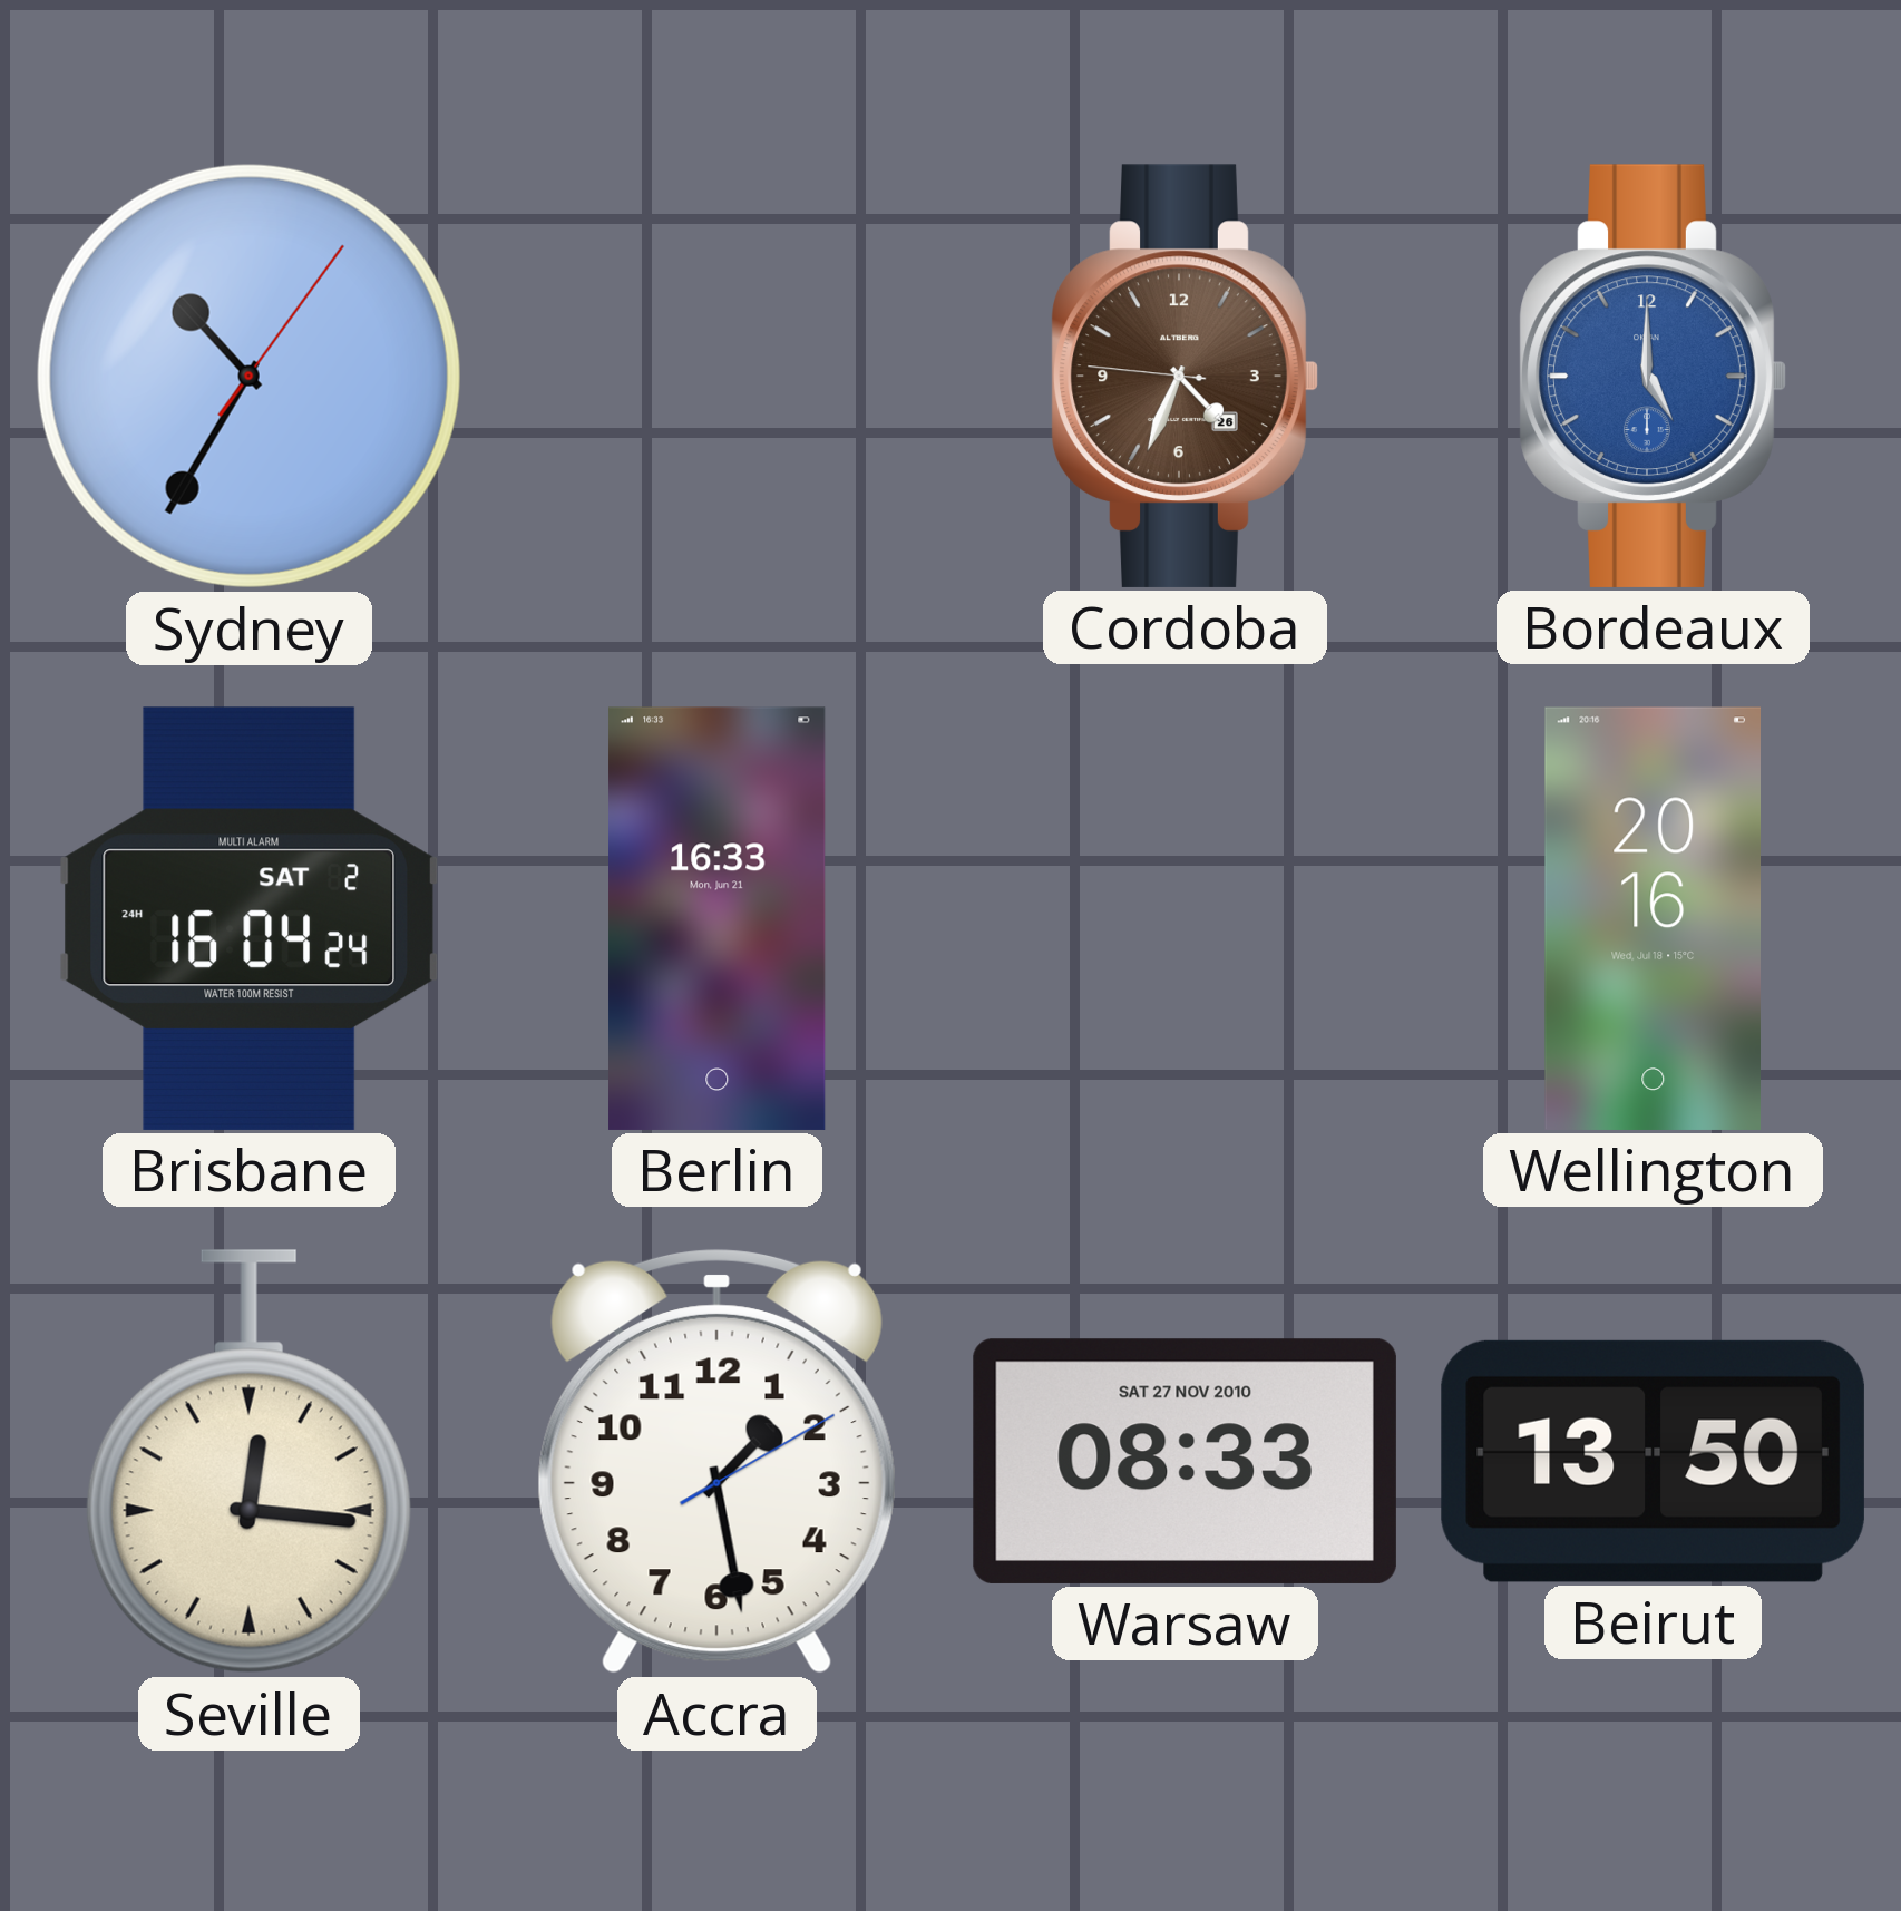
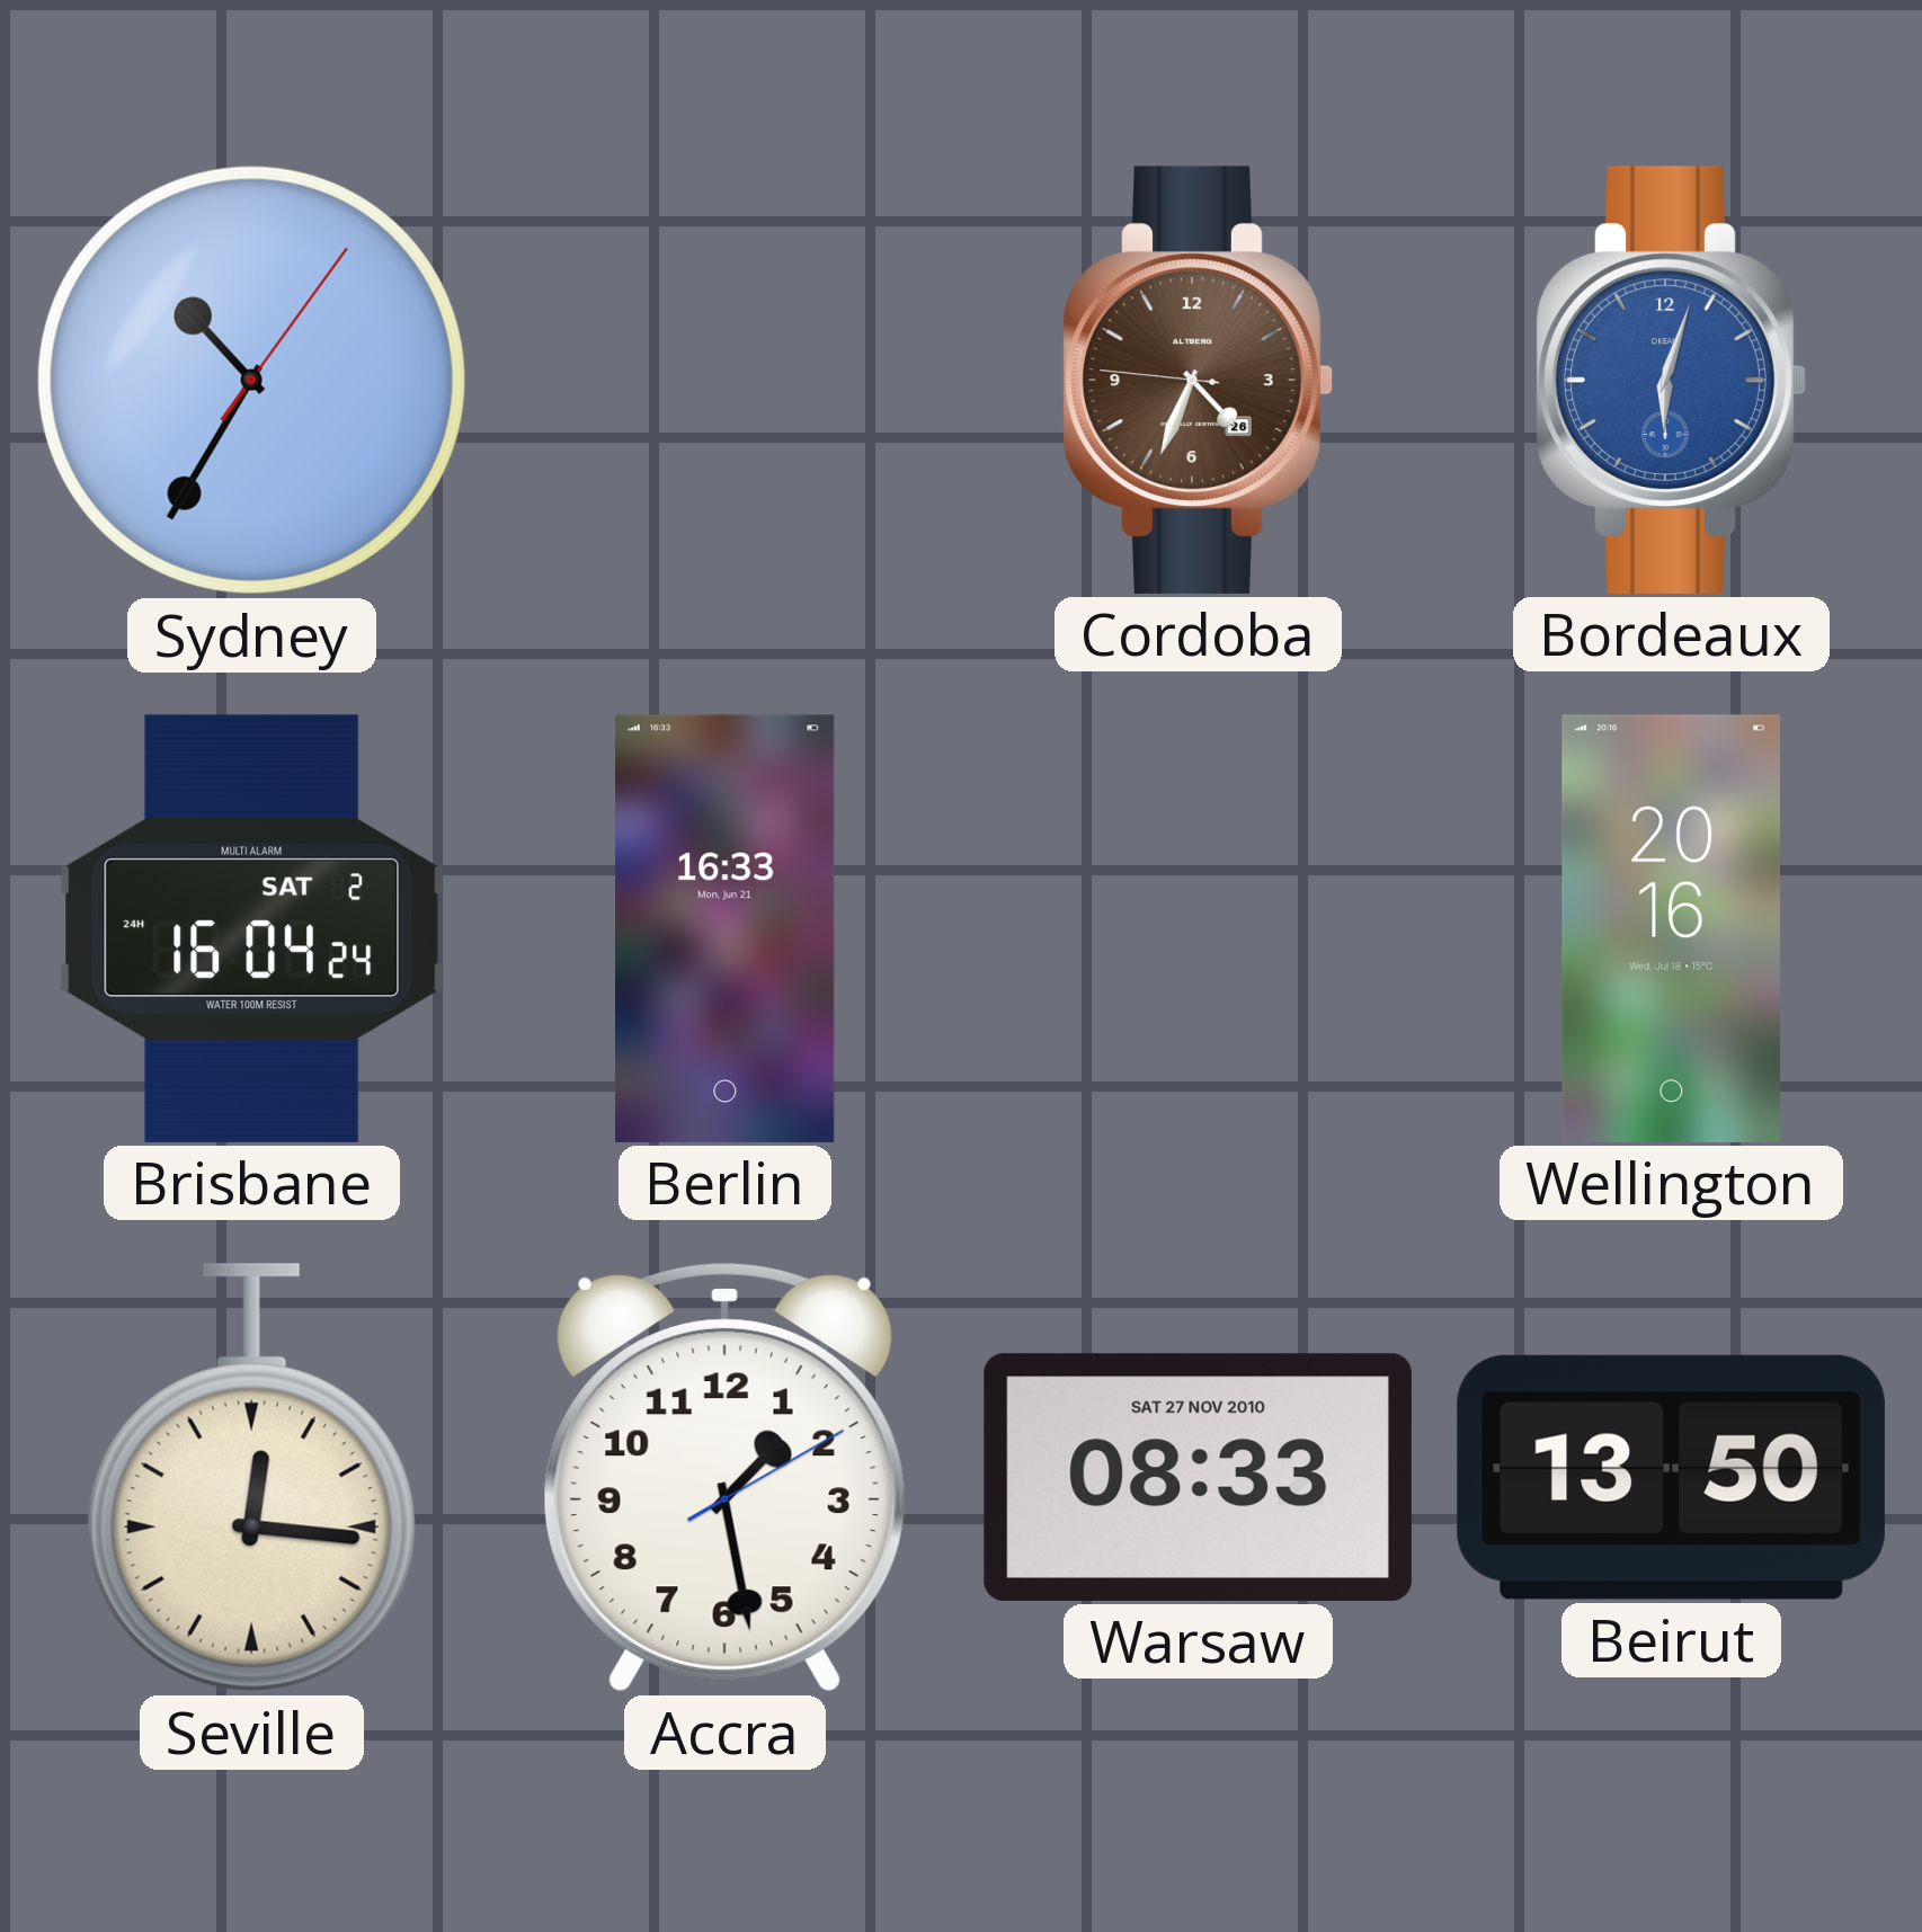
Bordeaux: 5:00 -> 6:03 (1671, 380)
